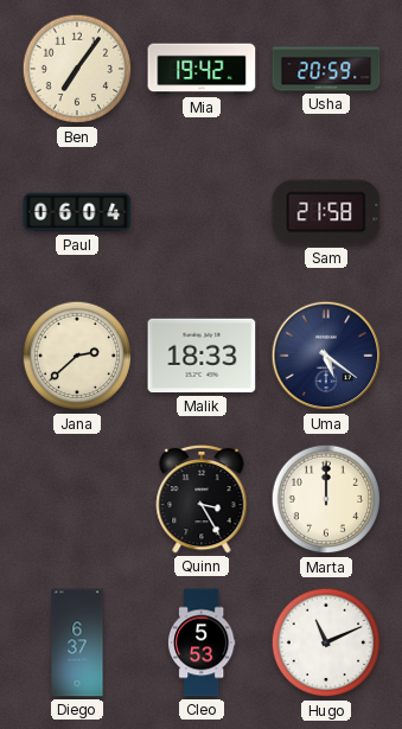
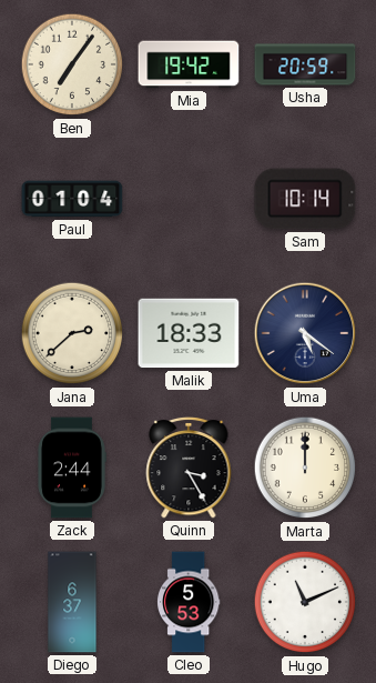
Paul: 06:04 -> 01:04 (72, 199)
Sam: 21:58 -> 10:14 (305, 199)
Zack: none -> 2:44 (72, 468)
